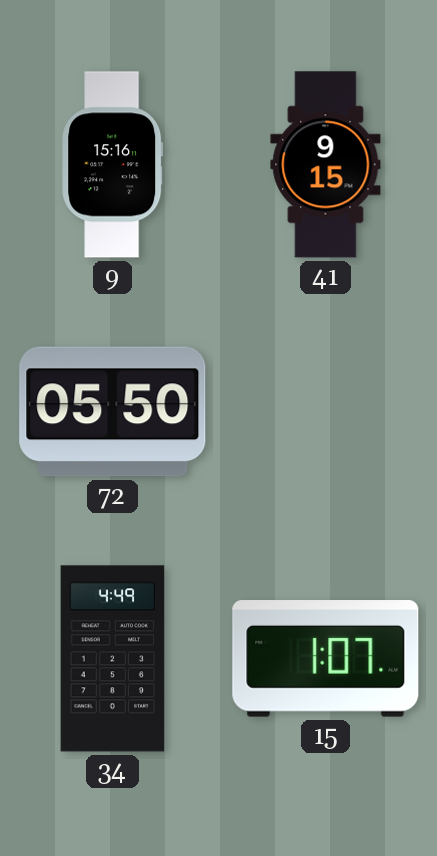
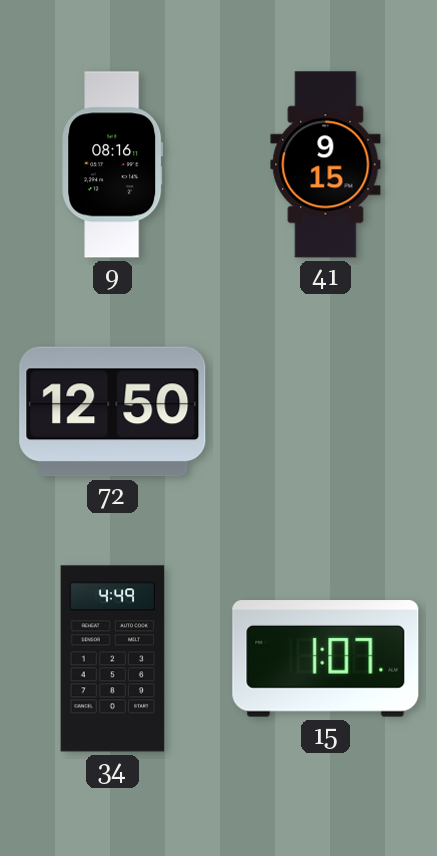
9: 15:16 -> 08:16 (113, 165)
72: 05:50 -> 12:50 (113, 412)
